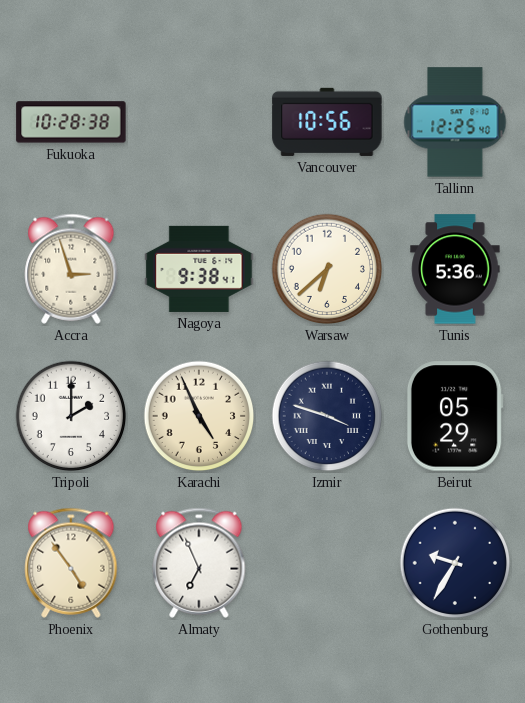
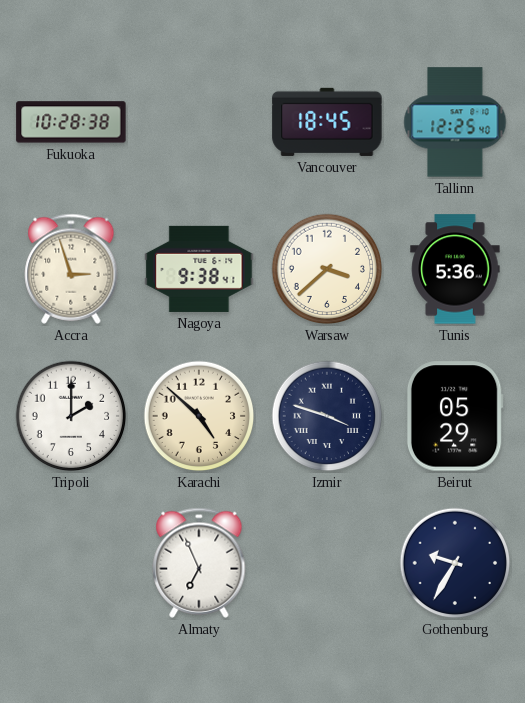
Vancouver: 10:56 -> 18:45 (327, 122)
Warsaw: 6:38 -> 3:38 (327, 269)
Karachi: 4:56 -> 4:52 (199, 416)
Phoenix: 4:54 -> none (71, 563)
